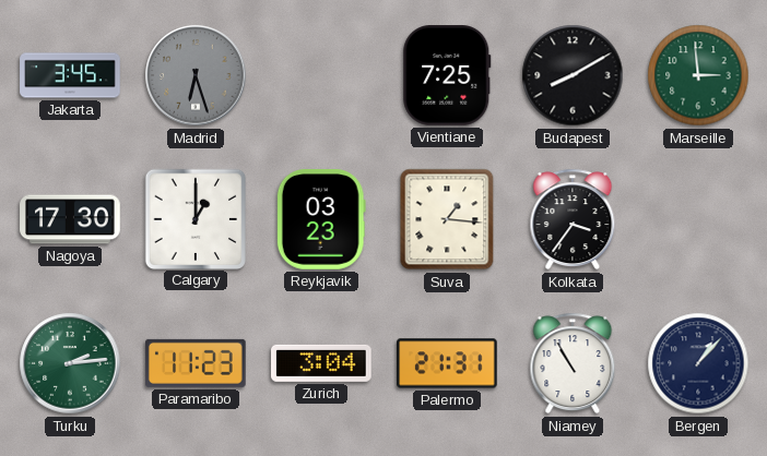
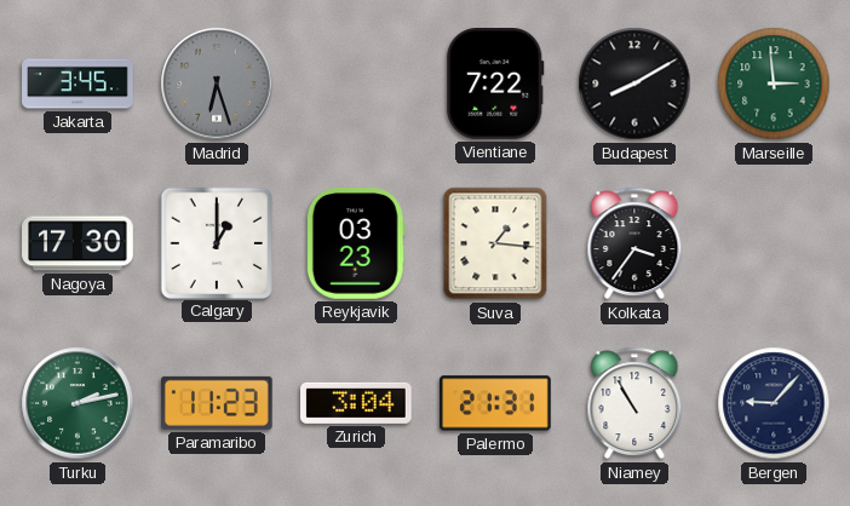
Vientiane: 7:25 -> 7:22 (495, 85)
Turku: 2:14 -> 2:13 (77, 403)
Bergen: 1:07 -> 9:07 (774, 403)
